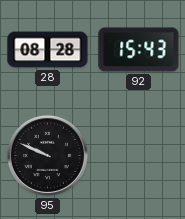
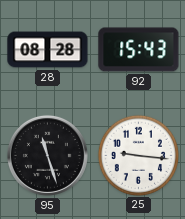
95: 9:49 -> 11:27 (47, 155)
25: none -> 9:16 (138, 155)
